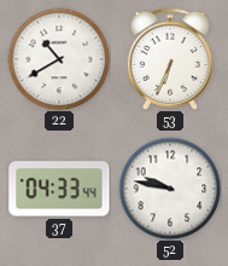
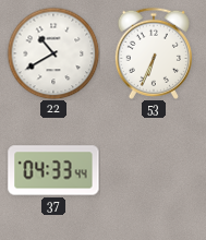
52: 9:47 -> none (170, 189)
